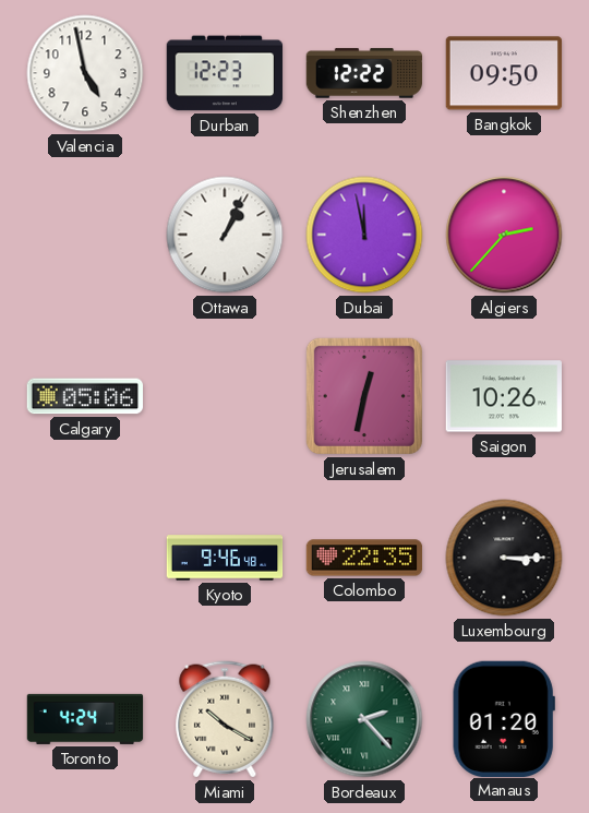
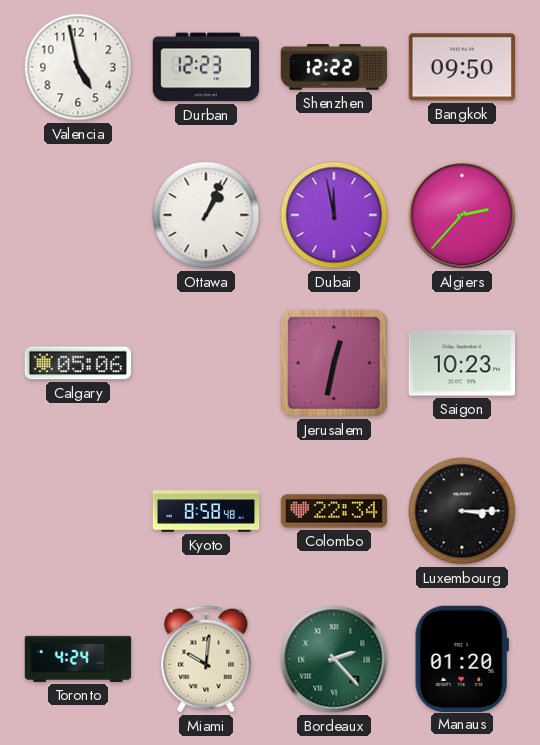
Saigon: 10:26 -> 10:23 (461, 363)
Kyoto: 9:46 -> 8:58 (206, 511)
Colombo: 22:35 -> 22:34 (334, 511)
Miami: 10:20 -> 10:01 (206, 659)
